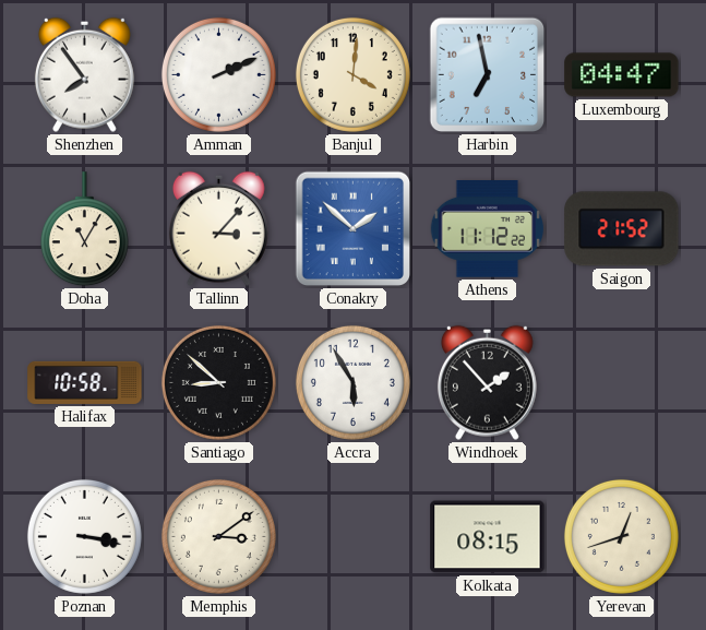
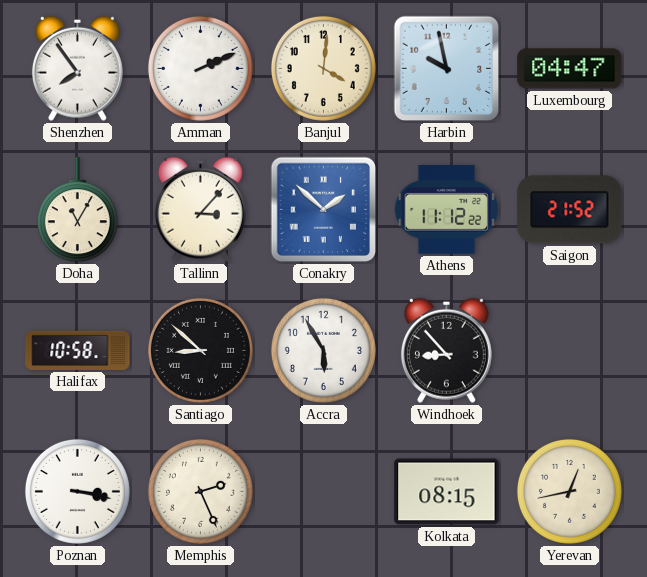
Harbin: 6:58 -> 9:58 (447, 69)
Windhoek: 1:53 -> 8:53 (446, 350)
Memphis: 3:09 -> 2:26 (200, 491)
Yerevan: 12:42 -> 12:43 (569, 491)
